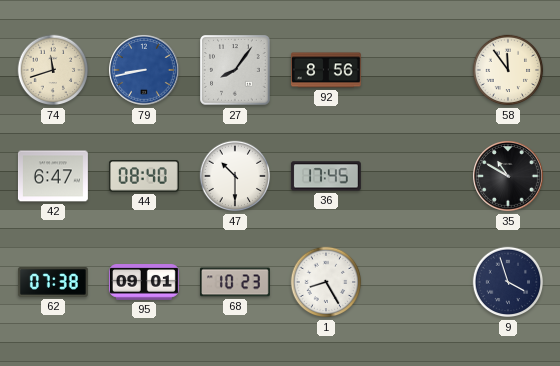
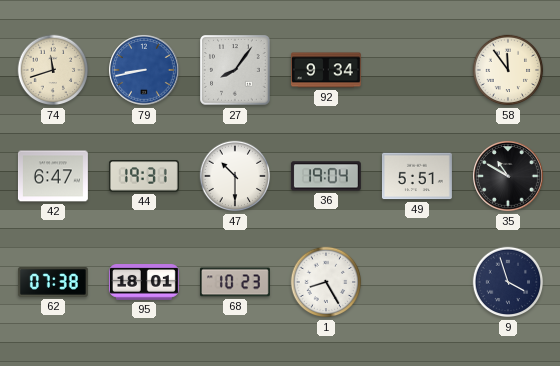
92: 8:56 -> 9:34 (326, 70)
44: 08:40 -> 19:31 (144, 176)
36: 17:45 -> 19:04 (326, 176)
49: none -> 5:51 (417, 176)
95: 09:01 -> 18:01 (144, 283)
